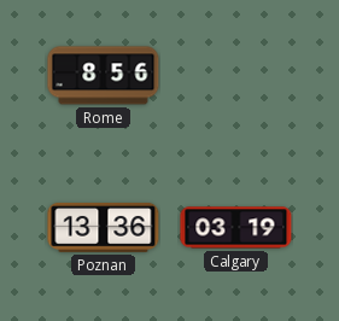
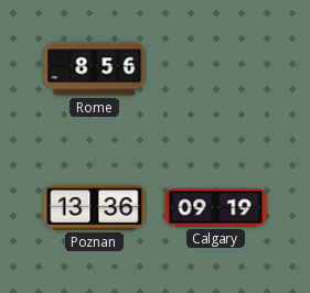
Calgary: 03:19 -> 09:19 (216, 208)
